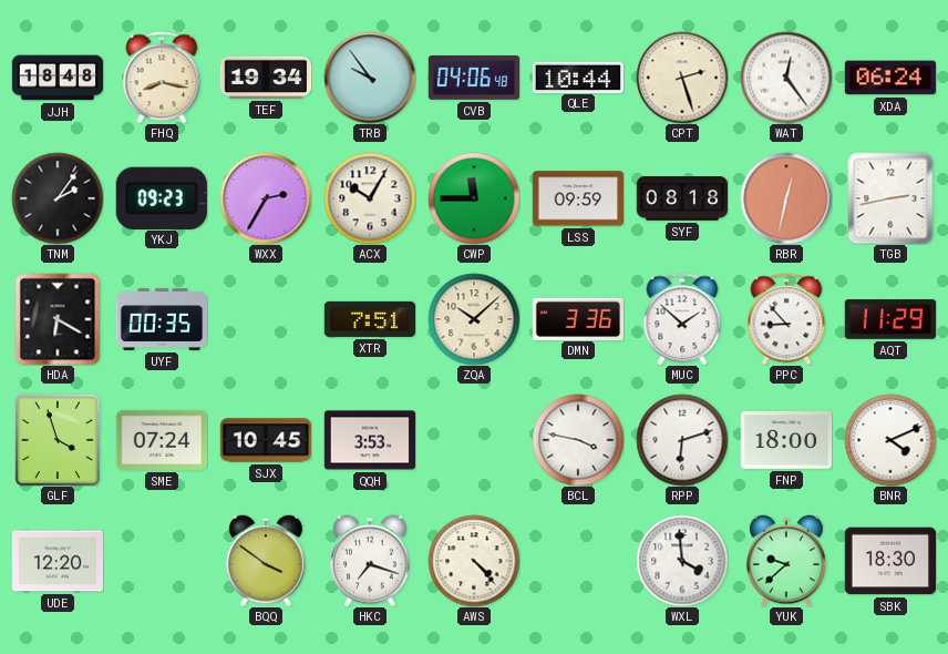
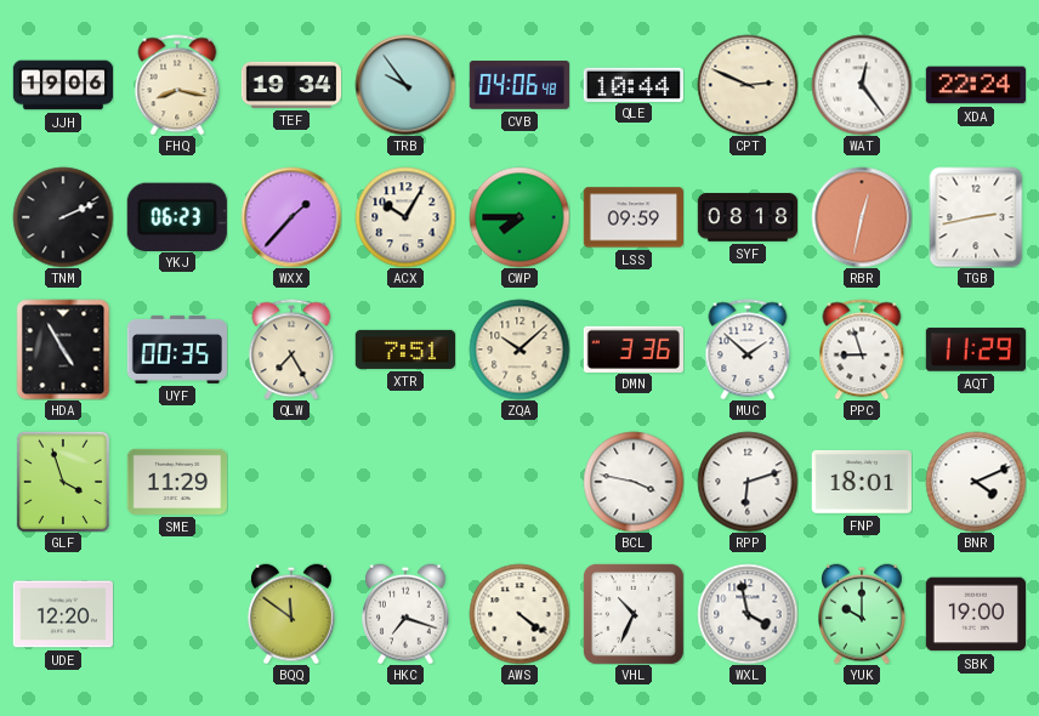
JJH: 18:48 -> 19:06 (63, 85)
CPT: 2:27 -> 2:49 (748, 85)
XDA: 06:24 -> 22:24 (975, 85)
TNM: 2:06 -> 2:11 (63, 217)
YKJ: 09:23 -> 06:23 (177, 216)
WXX: 2:35 -> 1:37 (291, 217)
CWP: 11:45 -> 7:45 (519, 217)
HDA: 6:20 -> 4:55 (63, 350)
QLW: none -> 7:25 (291, 350)
PPC: 8:53 -> 8:57 (862, 350)
SME: 07:24 -> 11:29 (176, 482)
SJX: 10:45 -> none (266, 440)
QQH: 3:53 -> none (369, 440)
FNP: 18:00 -> 18:01 (861, 482)
BQQ: 3:51 -> 11:51 (291, 614)
AWS: 4:23 -> 4:21 (519, 614)
VHL: none -> 10:34 (634, 614)
WXL: 3:59 -> 3:58 (748, 614)
YUK: 9:38 -> 10:00 (862, 614)
SBK: 18:30 -> 19:00 (975, 614)
